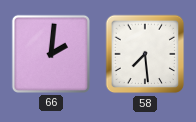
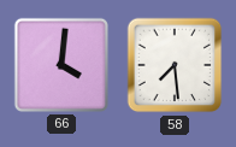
66: 2:01 -> 4:01 (61, 65)
